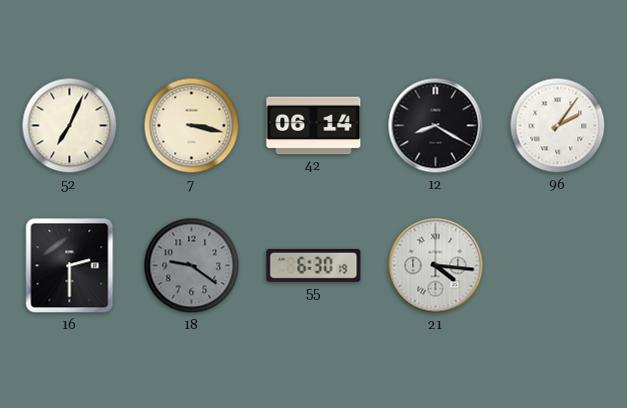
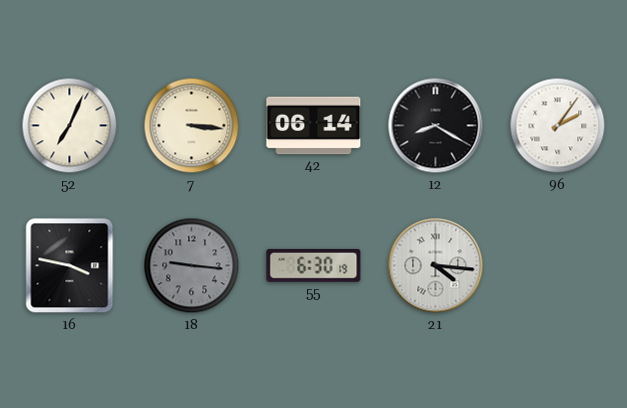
7: 3:17 -> 3:16 (192, 126)
16: 2:30 -> 3:47 (70, 266)
18: 9:21 -> 9:16 (192, 266)
